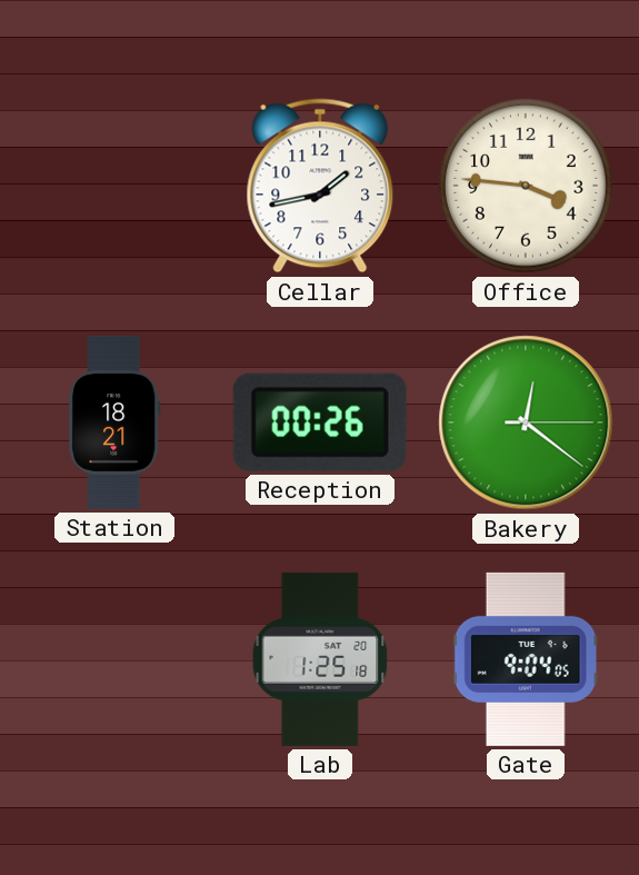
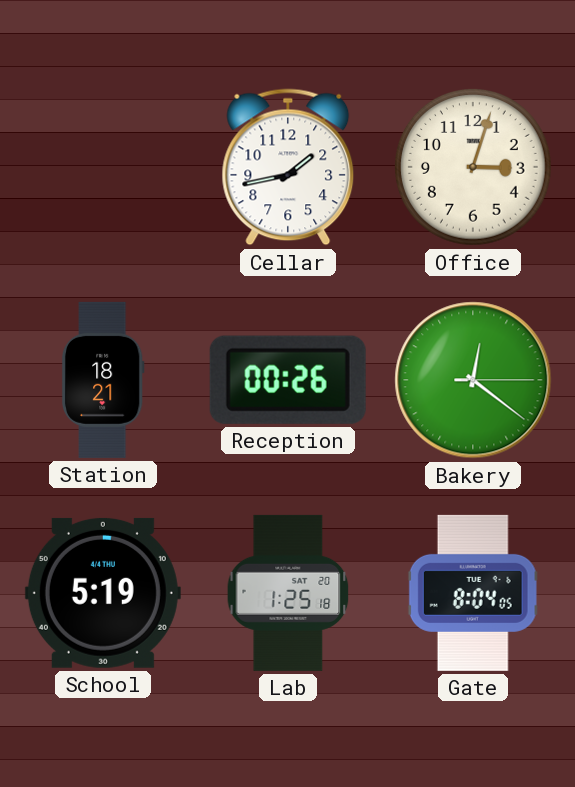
Office: 3:46 -> 3:03 (474, 168)
School: none -> 5:19 (103, 593)
Gate: 9:04 -> 8:04 (473, 593)
